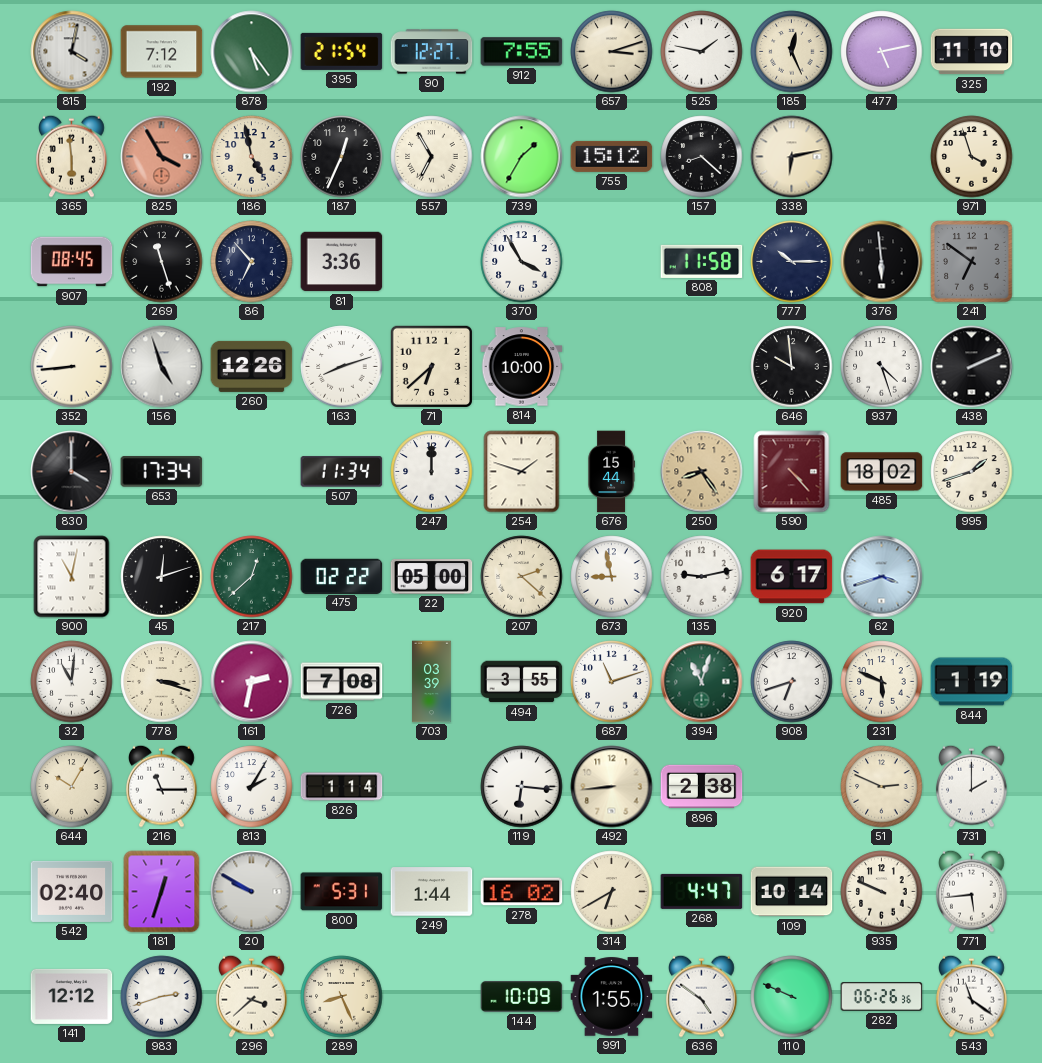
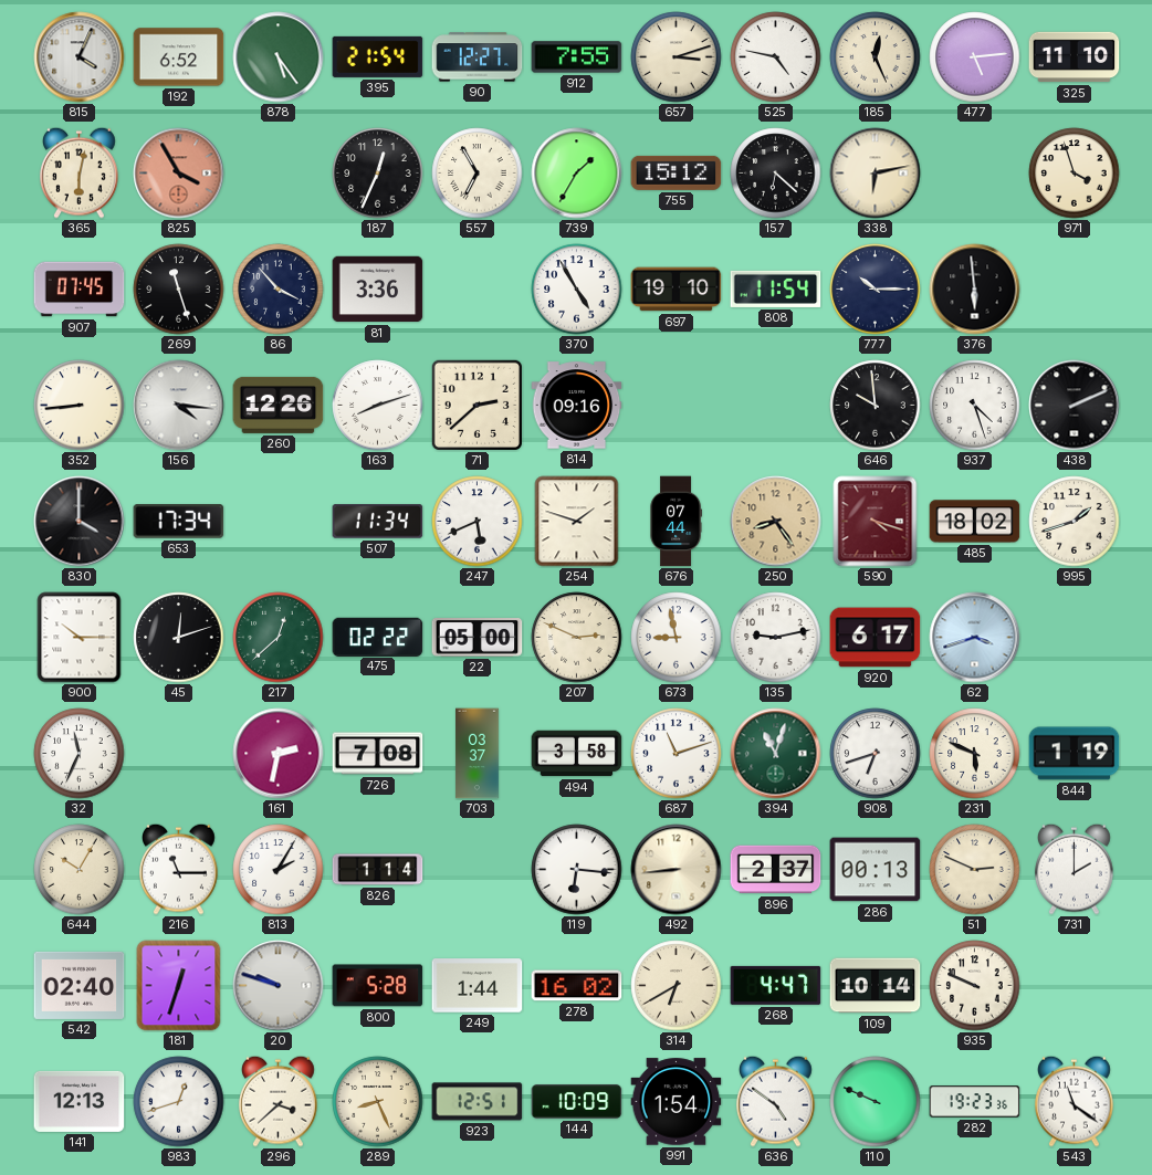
815: 4:02 -> 4:04 (80, 57)
192: 7:12 -> 6:52 (179, 57)
525: 1:47 -> 4:47 (776, 57)
477: 5:13 -> 5:14 (975, 57)
365: 5:59 -> 6:02 (80, 172)
186: 4:58 -> none (252, 157)
157: 8:22 -> 6:22 (776, 174)
907: 08:45 -> 07:45 (80, 290)
86: 6:53 -> 3:53 (279, 290)
370: 3:55 -> 4:55 (577, 290)
697: none -> 19:10 (677, 290)
808: 11:58 -> 11:54 (776, 288)
241: 6:51 -> none (972, 262)
156: 4:57 -> 4:16 (179, 406)
71: 6:38 -> 2:38 (476, 405)
814: 10:00 -> 09:16 (577, 406)
247: 12:00 -> 5:41 (478, 522)
676: 15:44 -> 07:44 (676, 522)
590: 4:23 -> 4:18 (876, 522)
900: 11:02 -> 10:15 (80, 638)
207: 2:22 -> 2:49 (577, 638)
32: 11:01 -> 11:34 (80, 754)
778: 3:18 -> none (162, 682)
703: 03:39 -> 03:37 (478, 754)
494: 3:55 -> 3:58 (577, 754)
896: 2:38 -> 2:37 (776, 870)
286: none -> 00:13 (876, 870)
20: 9:50 -> 9:48 (279, 986)
800: 5:31 -> 5:28 (378, 986)
771: 5:44 -> none (972, 891)
141: 12:12 -> 12:13 (80, 1101)
983: 2:42 -> 12:42 (179, 1102)
923: none -> 12:51 (478, 1102)
991: 1:55 -> 1:54 (677, 1102)
282: 06:26 -> 19:23 (975, 1102)
